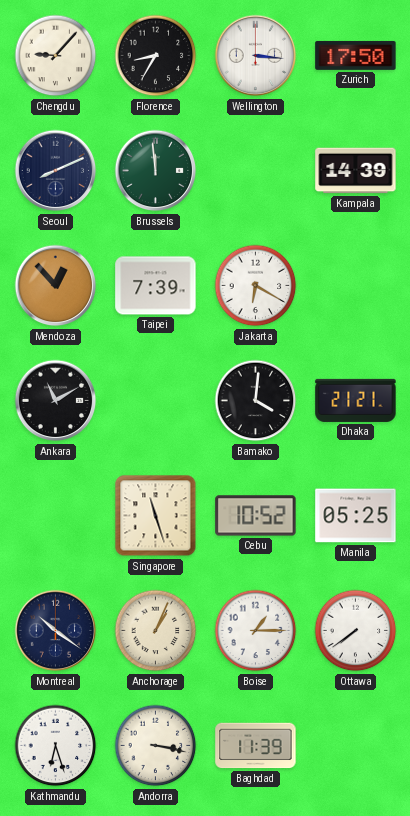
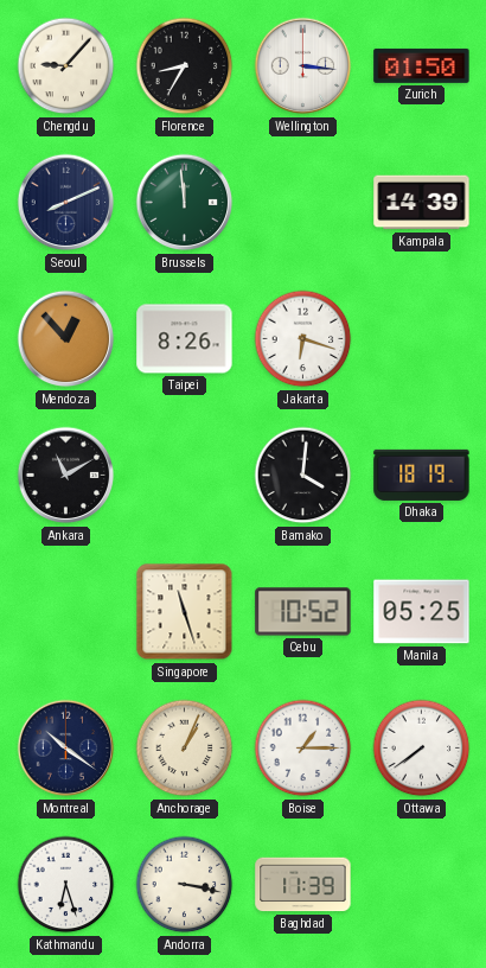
Zurich: 17:50 -> 01:50 (422, 65)
Taipei: 7:39 -> 8:26 (185, 339)
Jakarta: 6:20 -> 6:18 (303, 339)
Dhaka: 21:21 -> 18:19 (422, 475)
